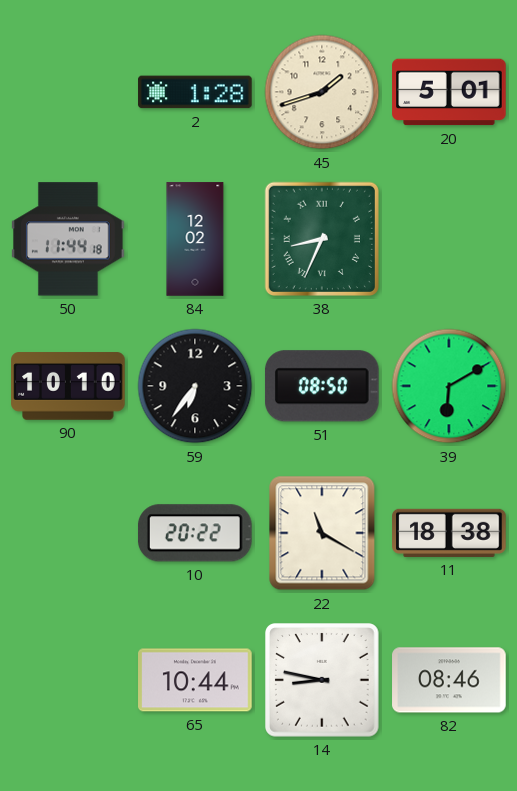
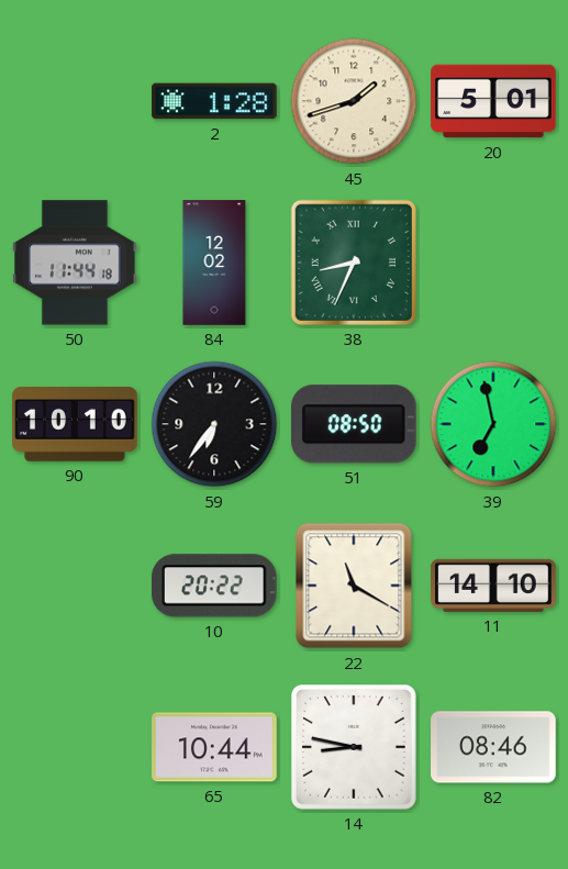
39: 6:10 -> 6:58 (493, 424)
11: 18:38 -> 14:10 (493, 586)
